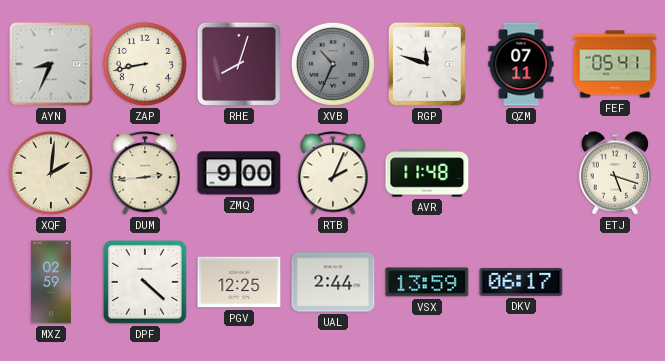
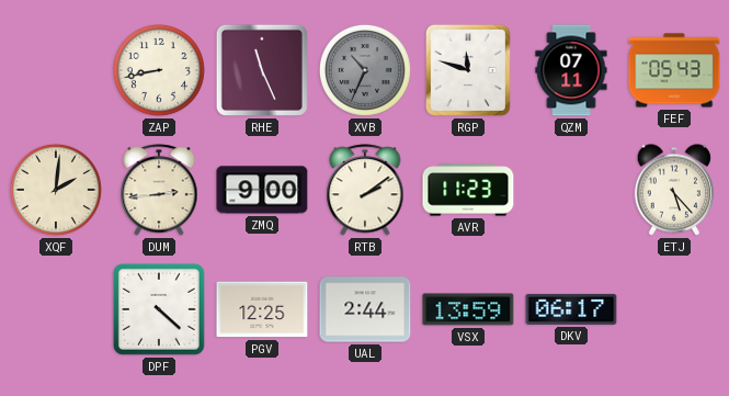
AYN: 8:34 -> none (51, 64)
RHE: 8:03 -> 11:26 (262, 70)
FEF: 05:41 -> 05:43 (674, 70)
RTB: 2:04 -> 2:09 (365, 190)
AVR: 11:48 -> 11:23 (468, 190)
ETJ: 5:18 -> 5:23 (674, 190)
MXZ: 02:59 -> none (51, 282)
